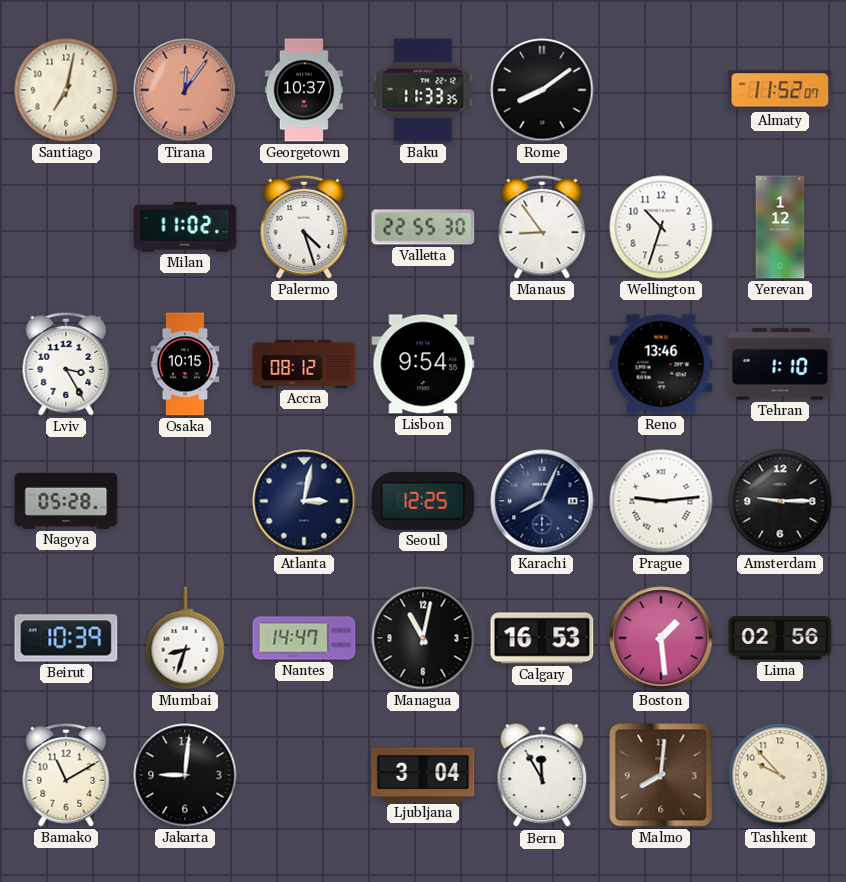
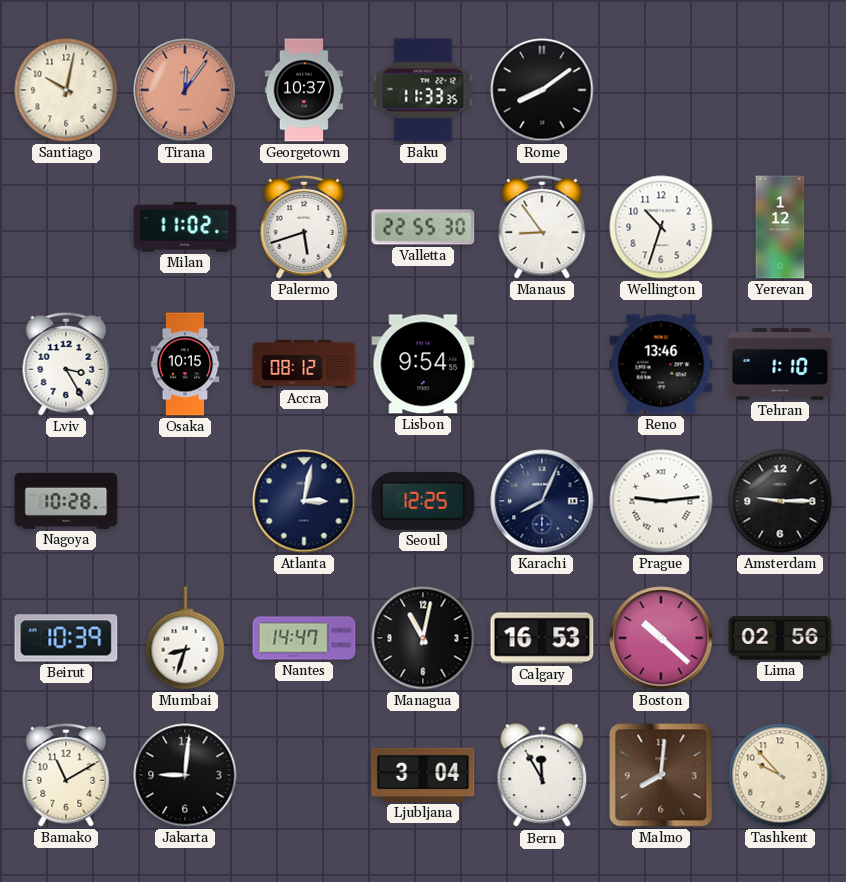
Santiago: 7:02 -> 10:02 (66, 90)
Almaty: 11:52 -> none (780, 90)
Palermo: 4:27 -> 5:42 (304, 227)
Nagoya: 05:28 -> 10:28 (66, 501)
Boston: 1:29 -> 10:22 (661, 638)
